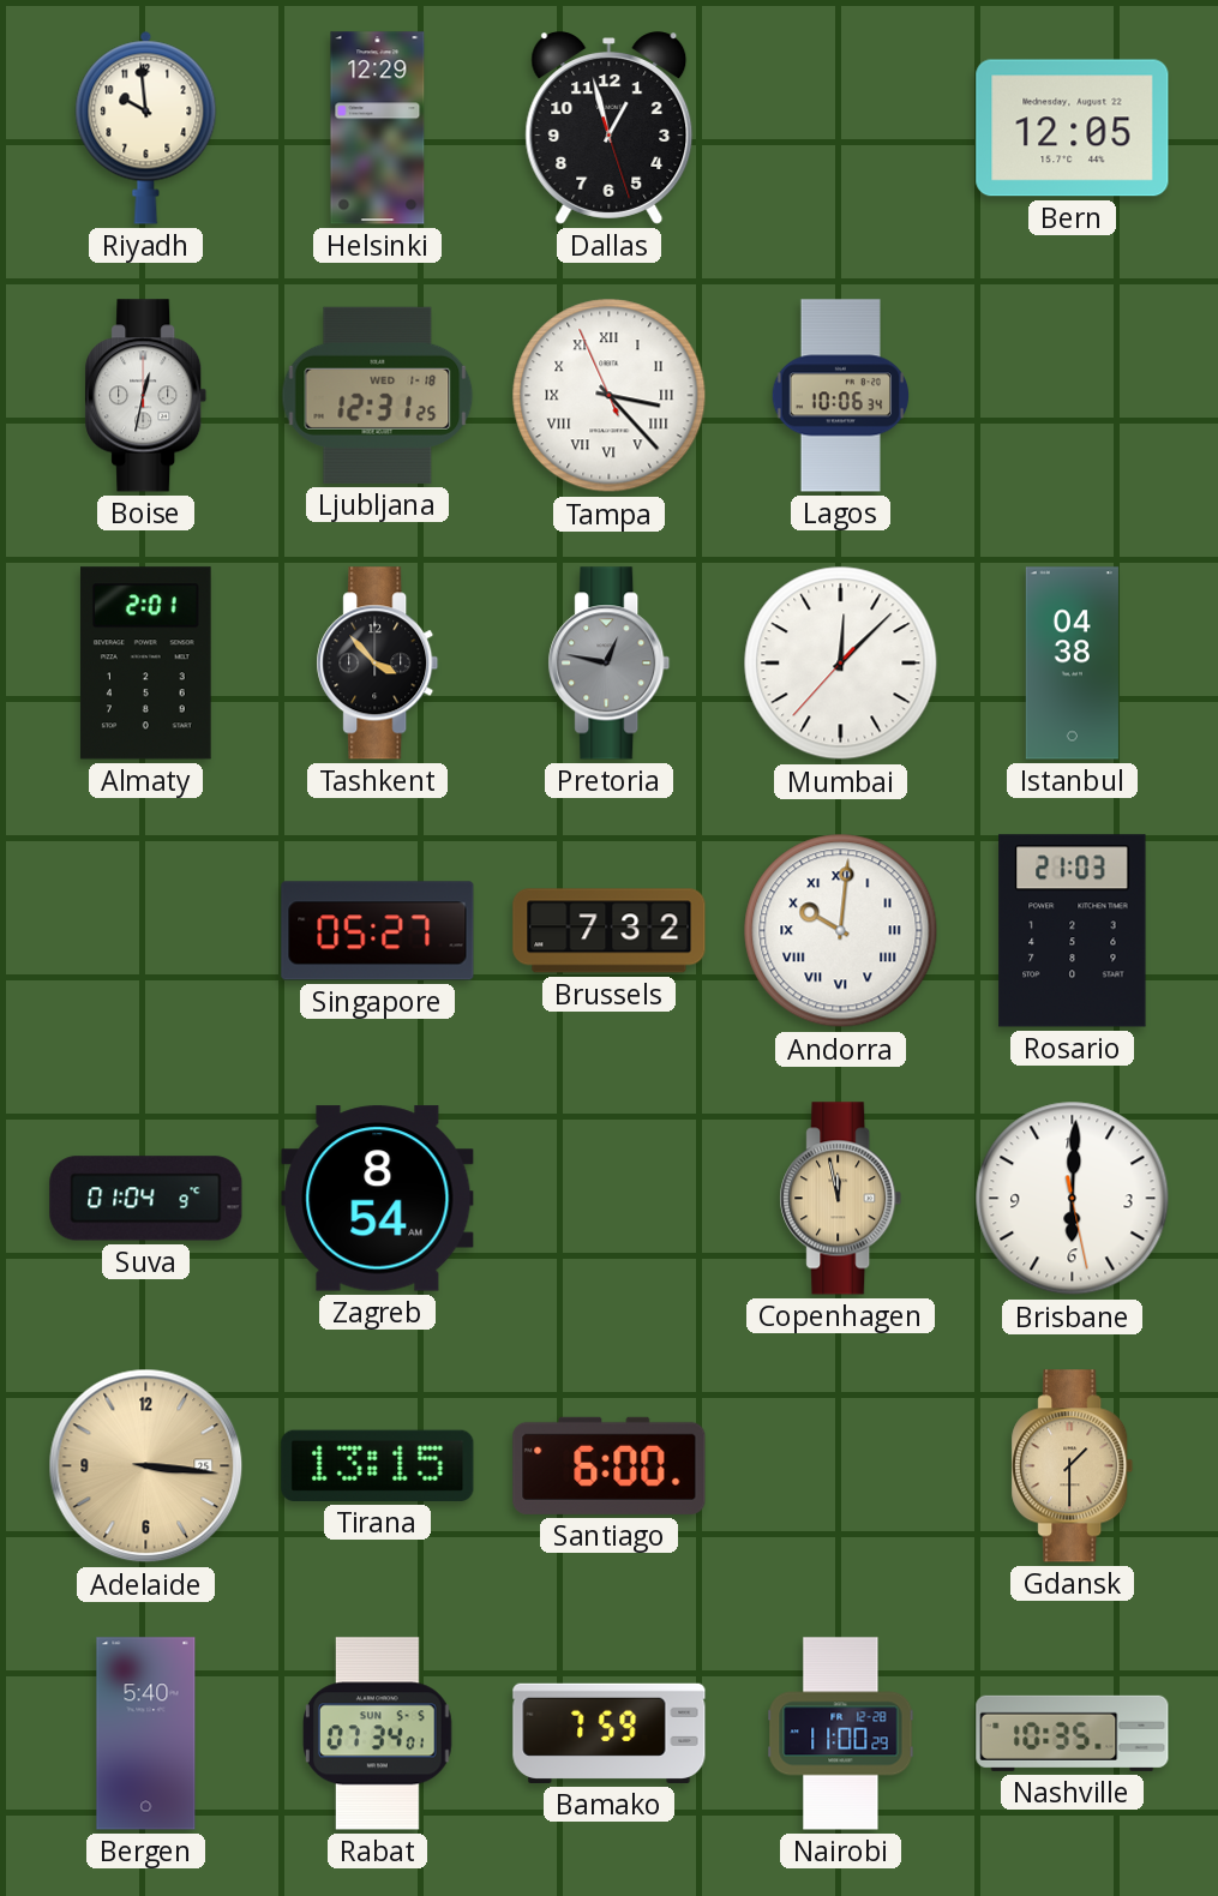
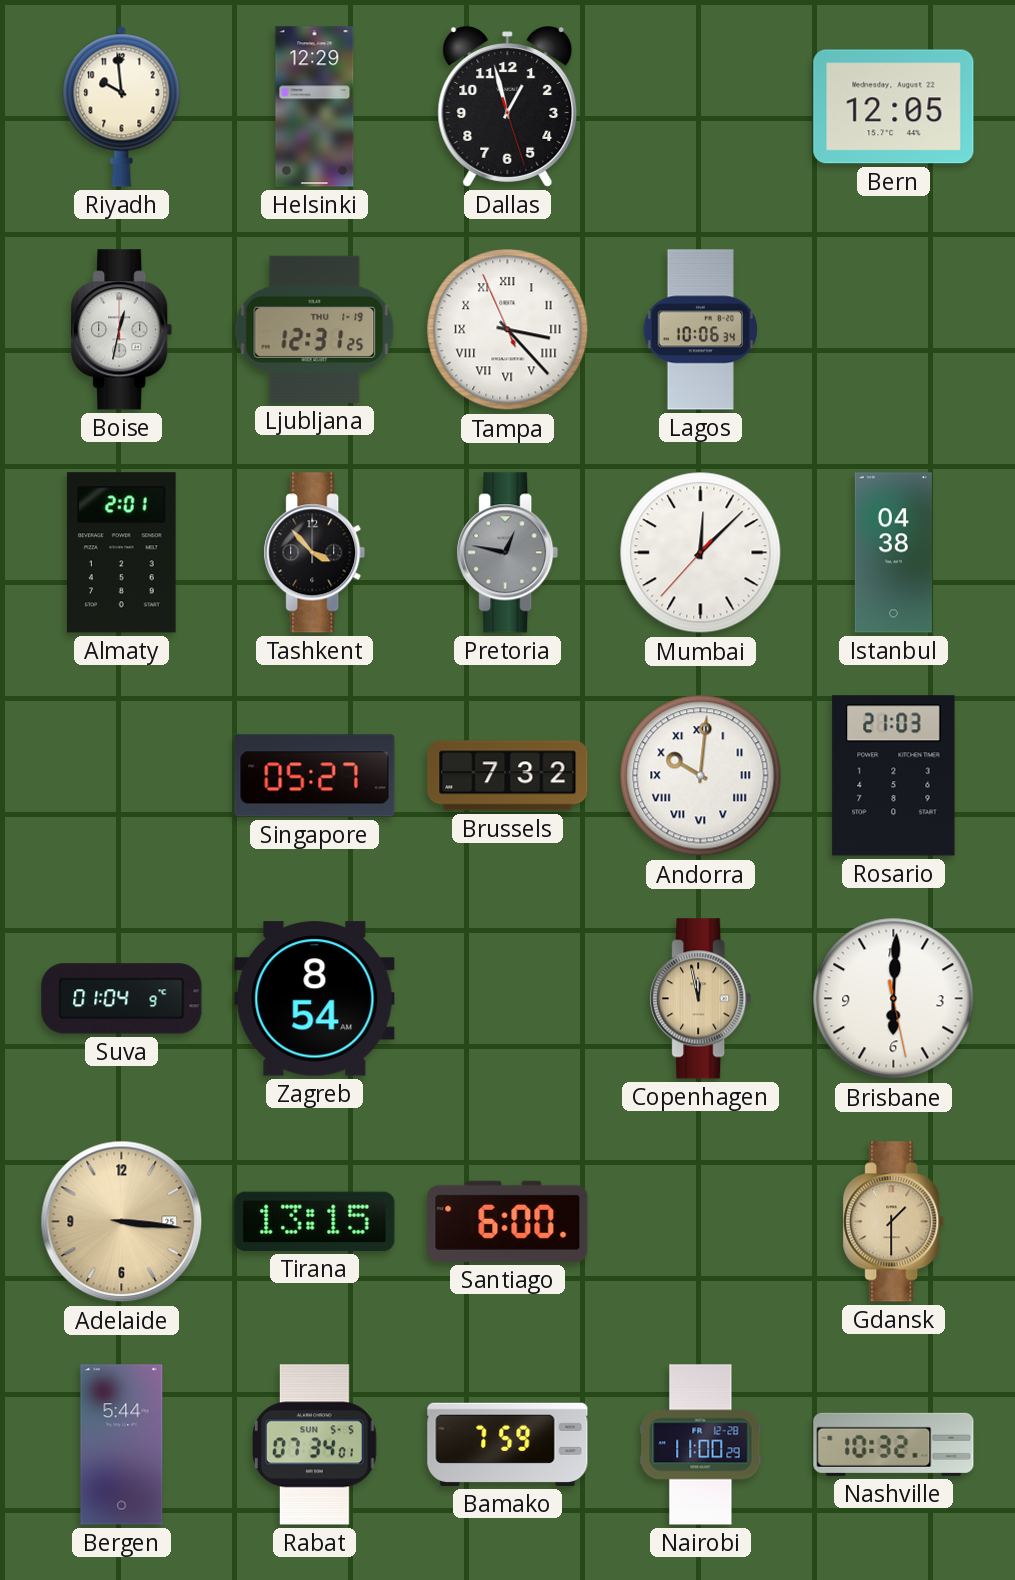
Ljubljana date: WED 1-18 -> THU 1-19 (315, 329)
Bergen: 5:40 -> 5:44 (122, 1445)
Nashville: 10:35 -> 10:32 (894, 1444)
